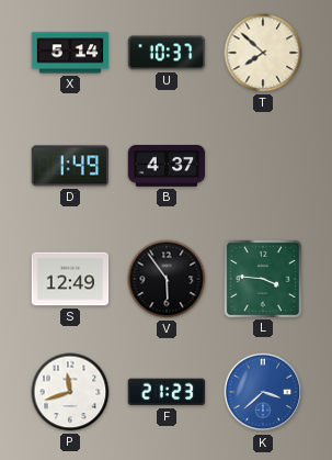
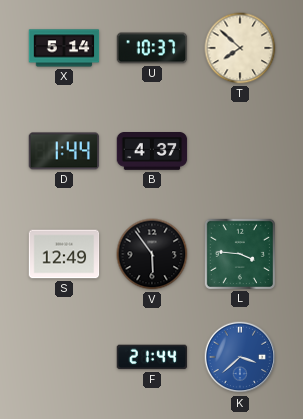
D: 1:49 -> 1:44 (64, 151)
P: 11:42 -> none (70, 392)
F: 21:23 -> 21:44 (152, 357)
